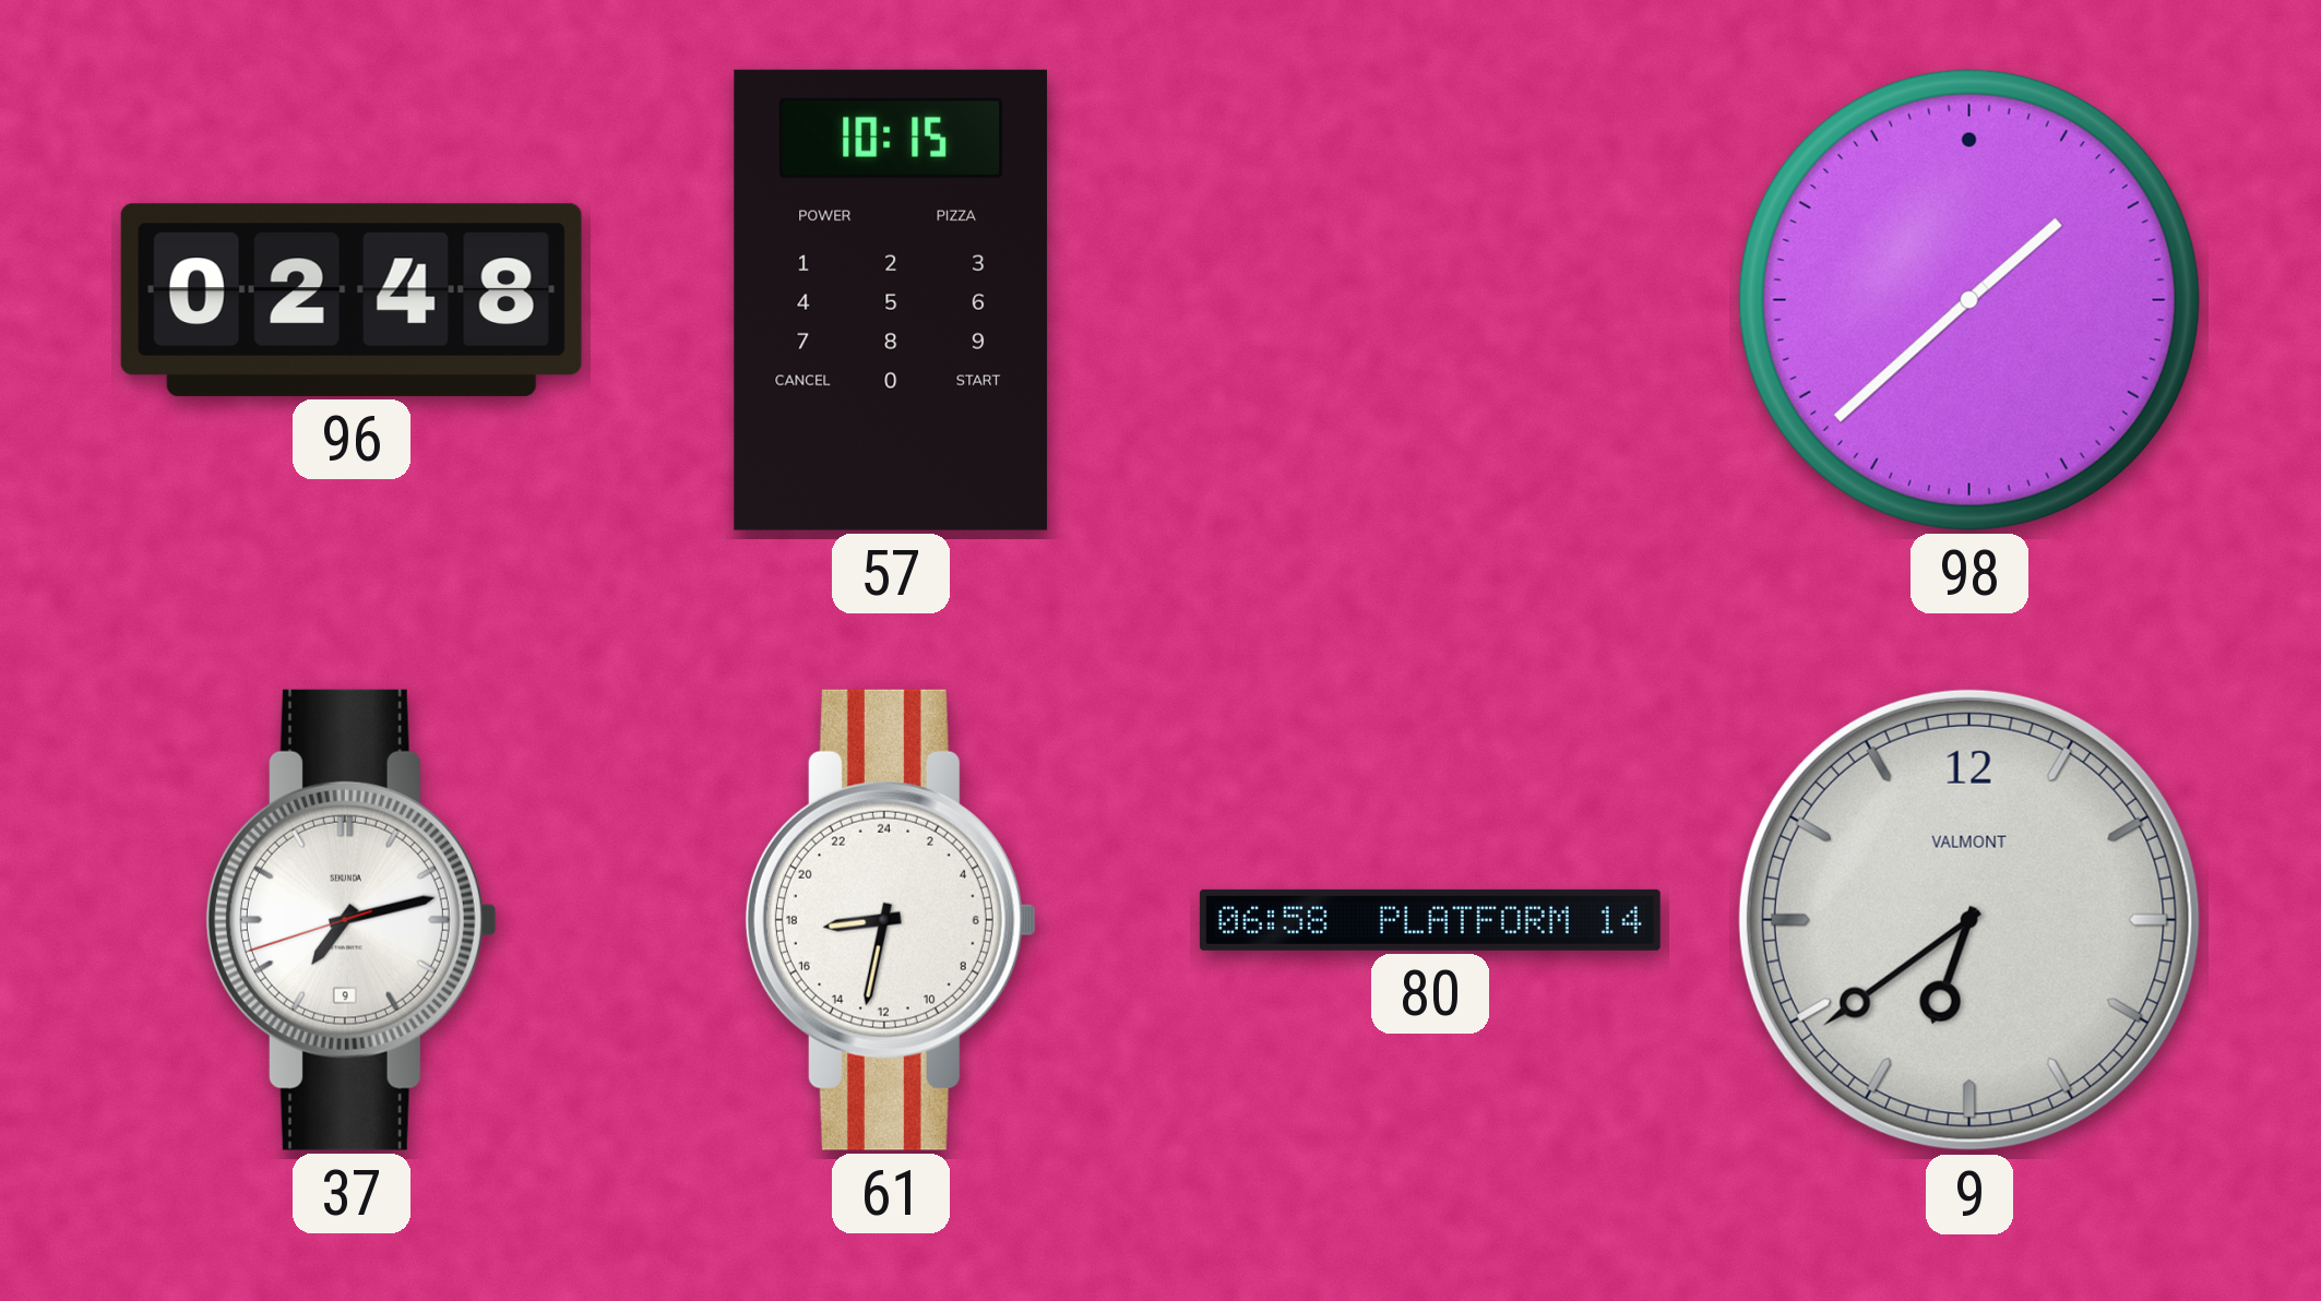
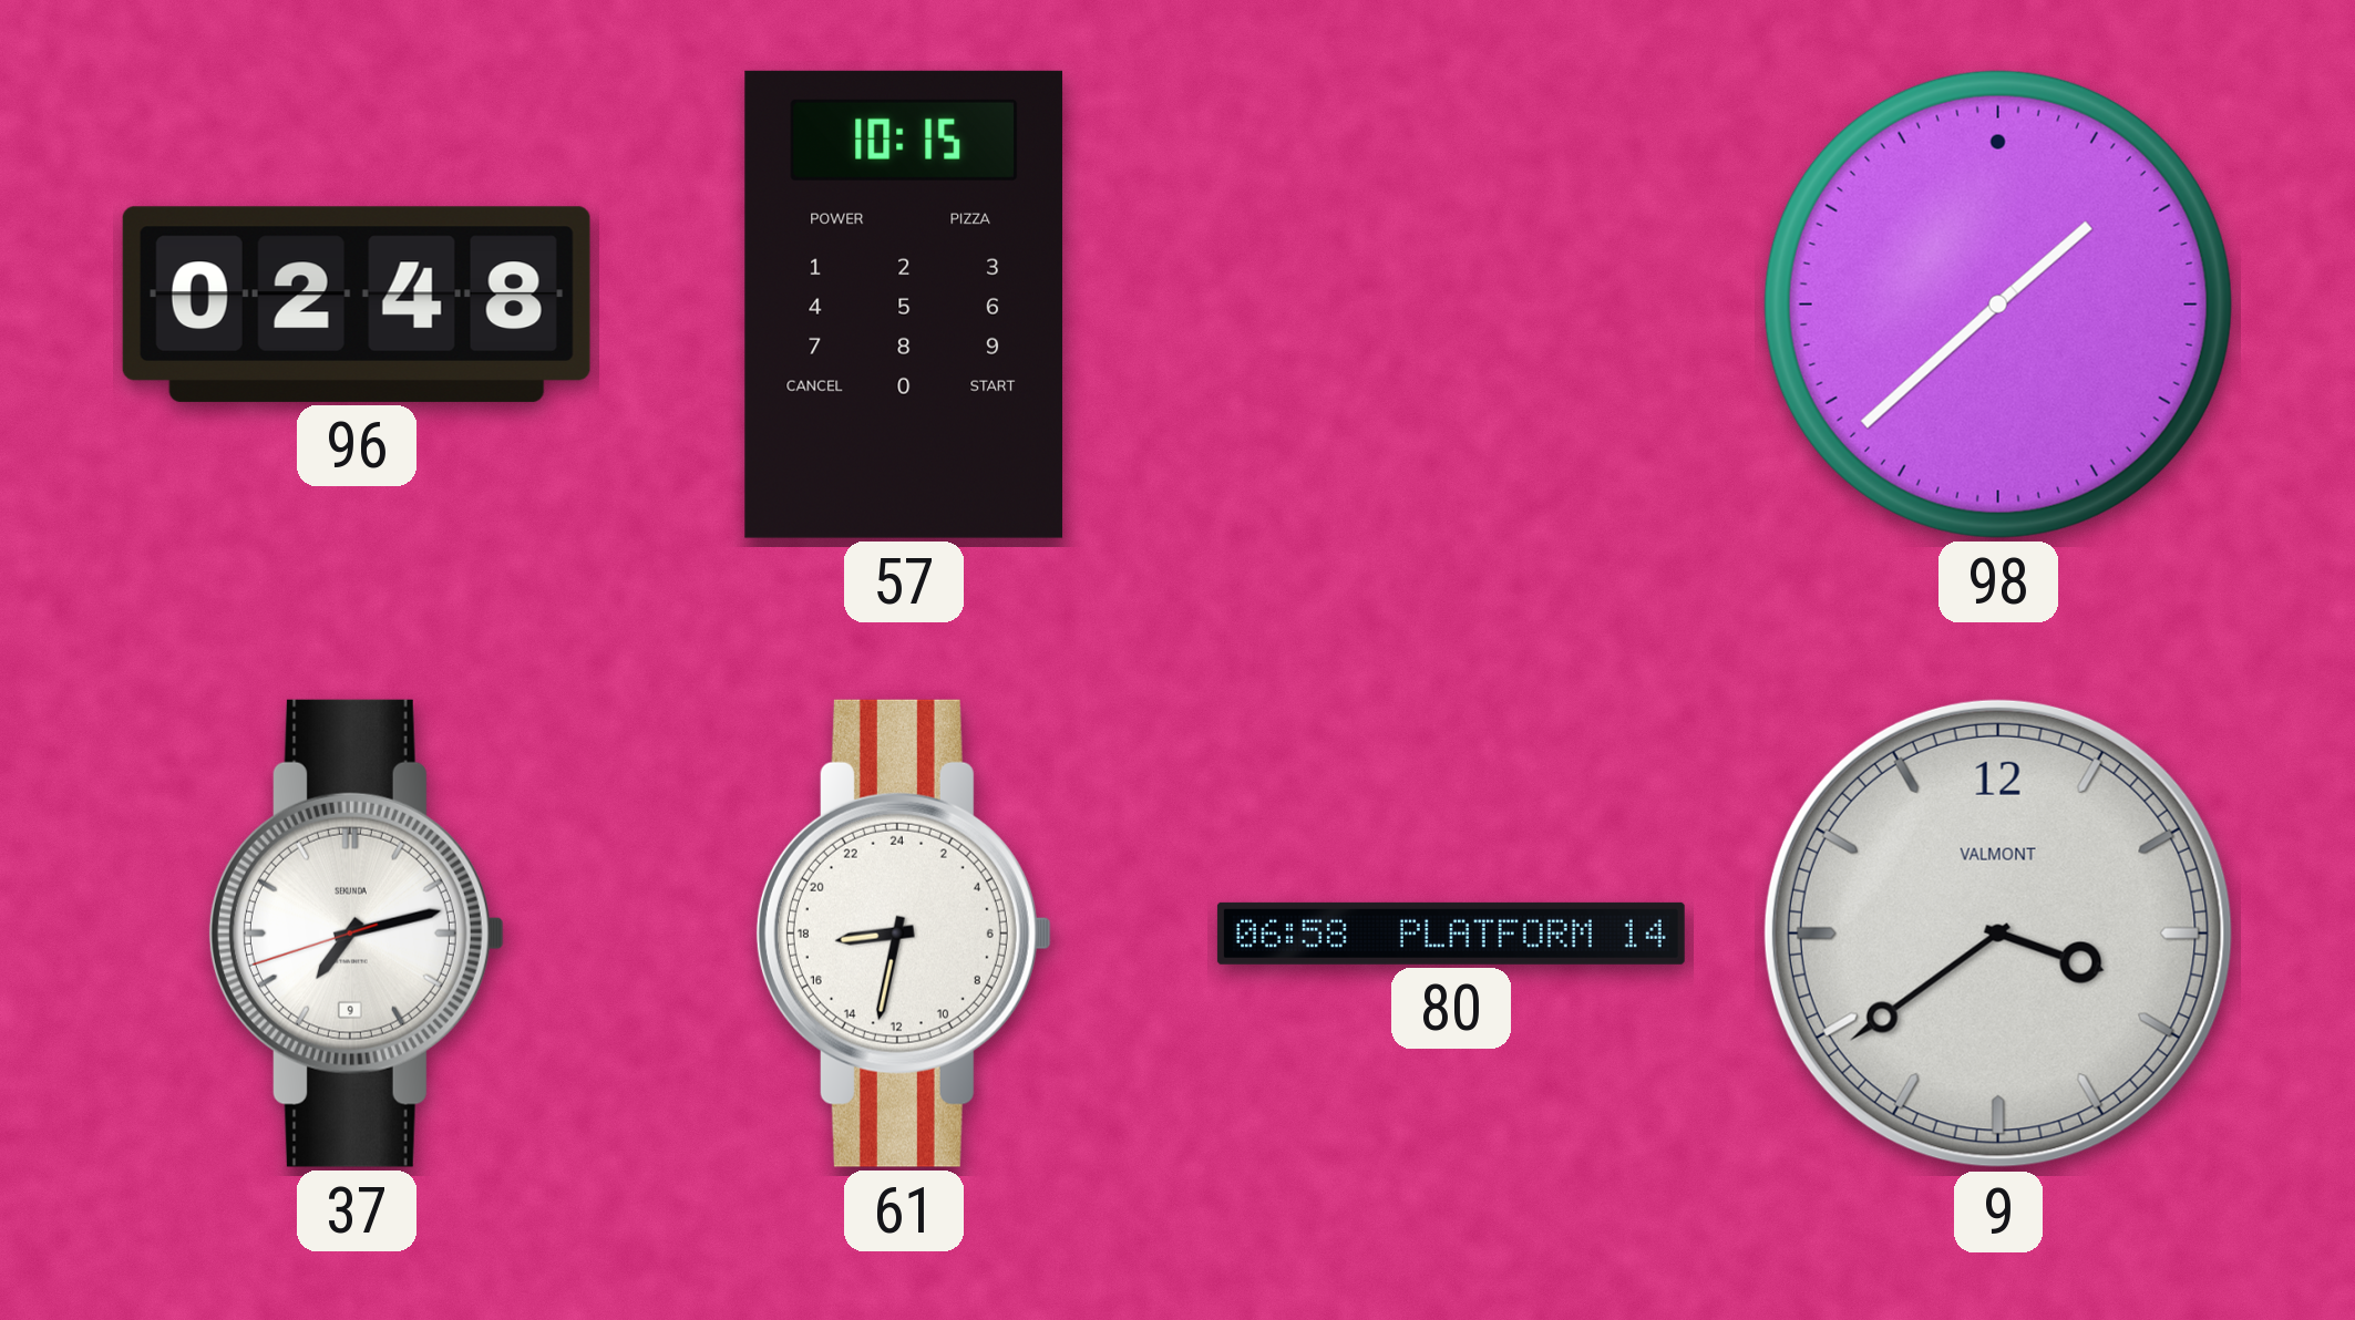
9: 6:39 -> 3:39 (1998, 934)
